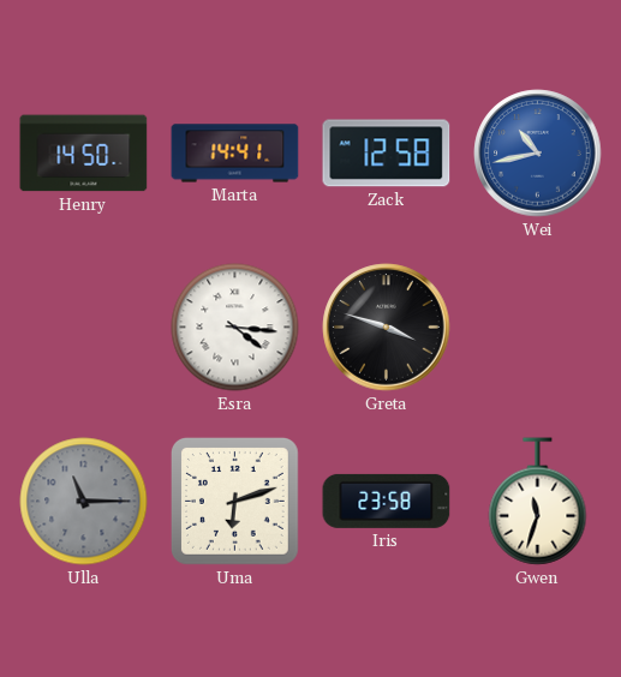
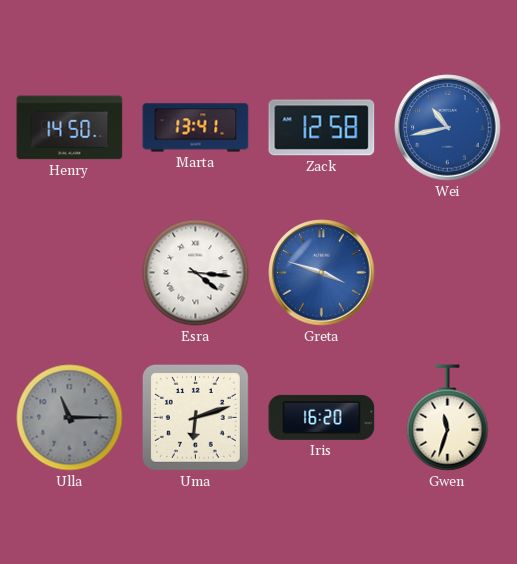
Marta: 14:41 -> 13:41 (196, 128)
Greta dial: black -> blue (322, 273)
Iris: 23:58 -> 16:20 (322, 417)
